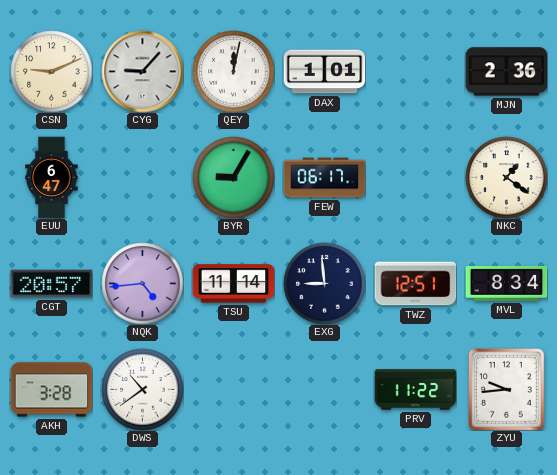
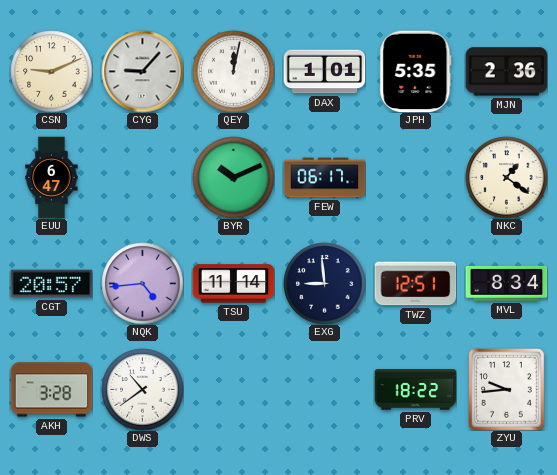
JPH: none -> 5:35 (416, 71)
BYR: 9:05 -> 10:11 (233, 177)
PRV: 11:22 -> 18:22 (415, 390)
